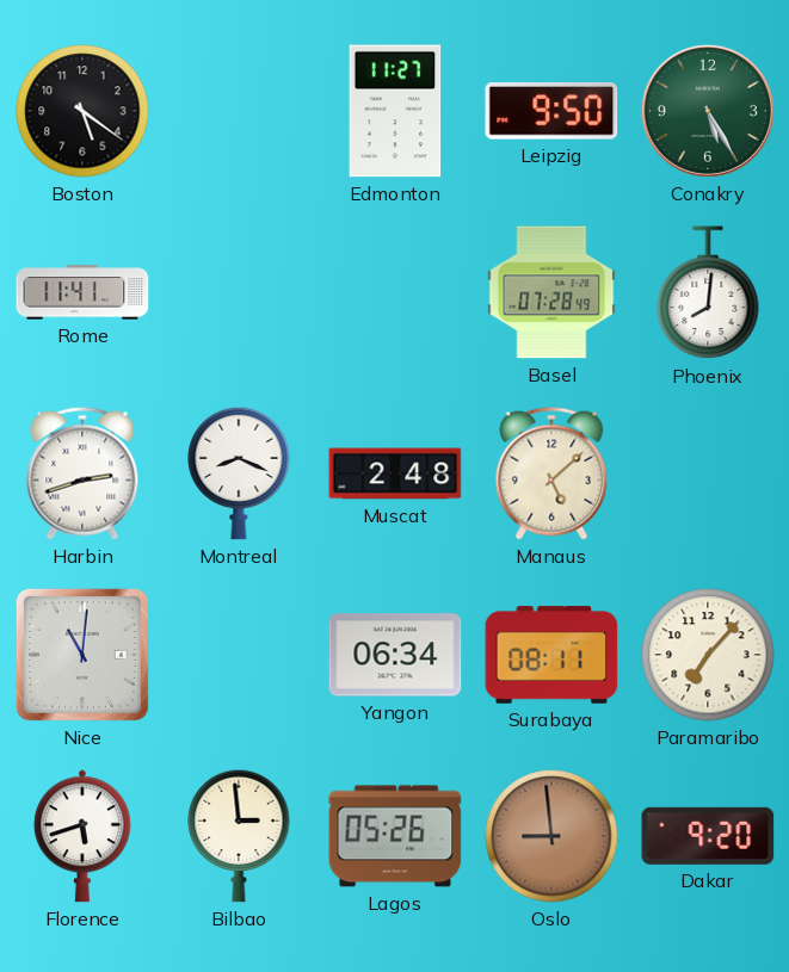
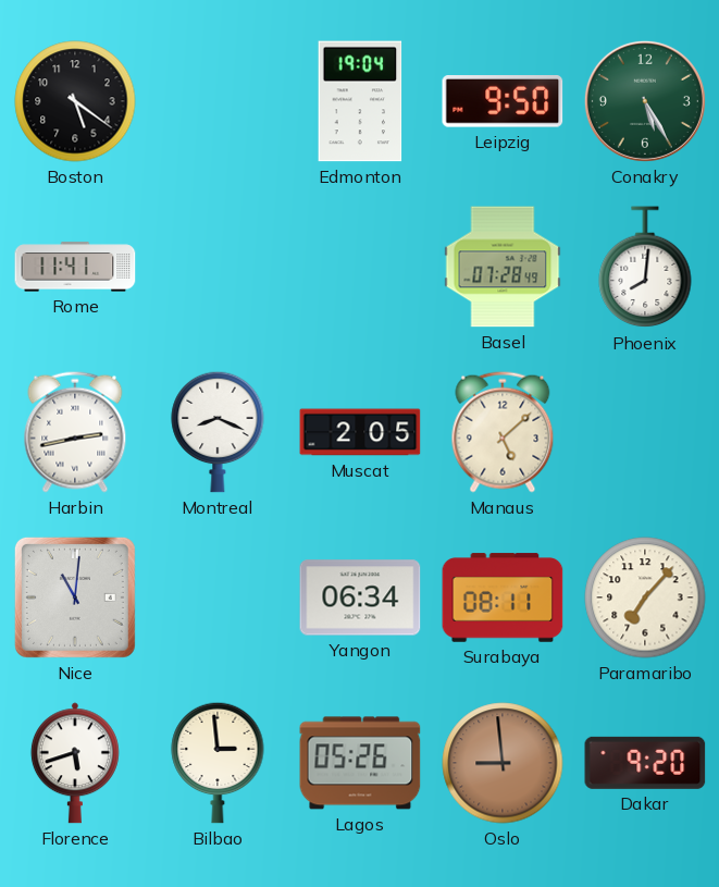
Edmonton: 11:27 -> 19:04 (360, 101)
Harbin: 2:42 -> 2:43 (75, 432)
Muscat: 2:48 -> 2:05 (360, 432)
